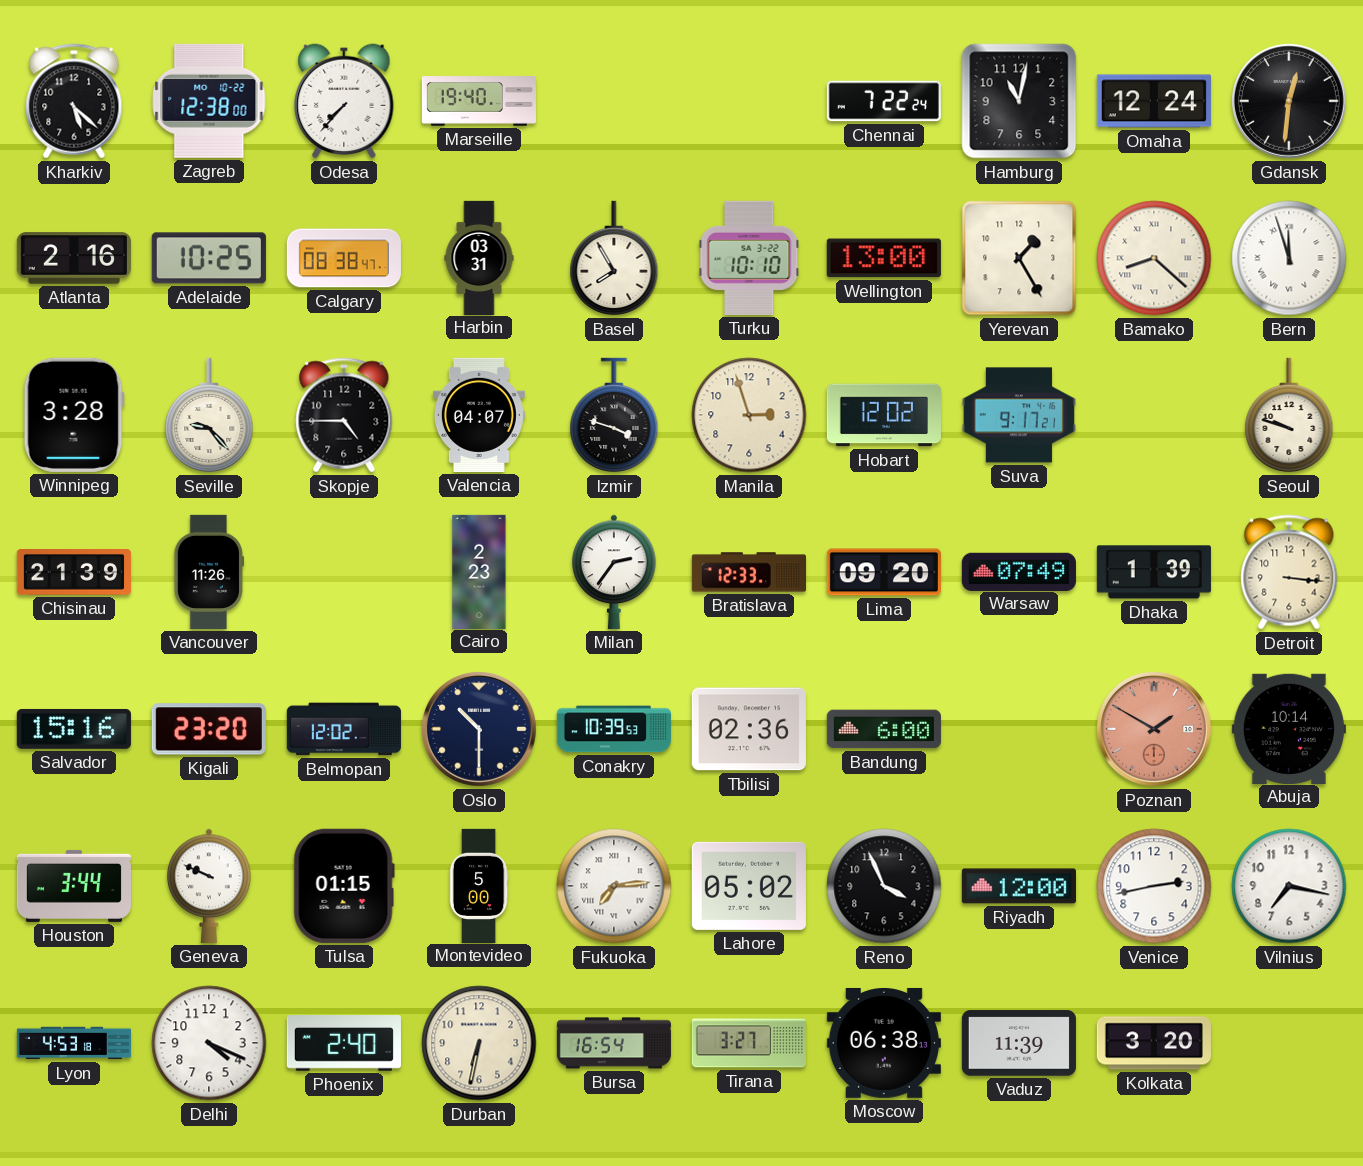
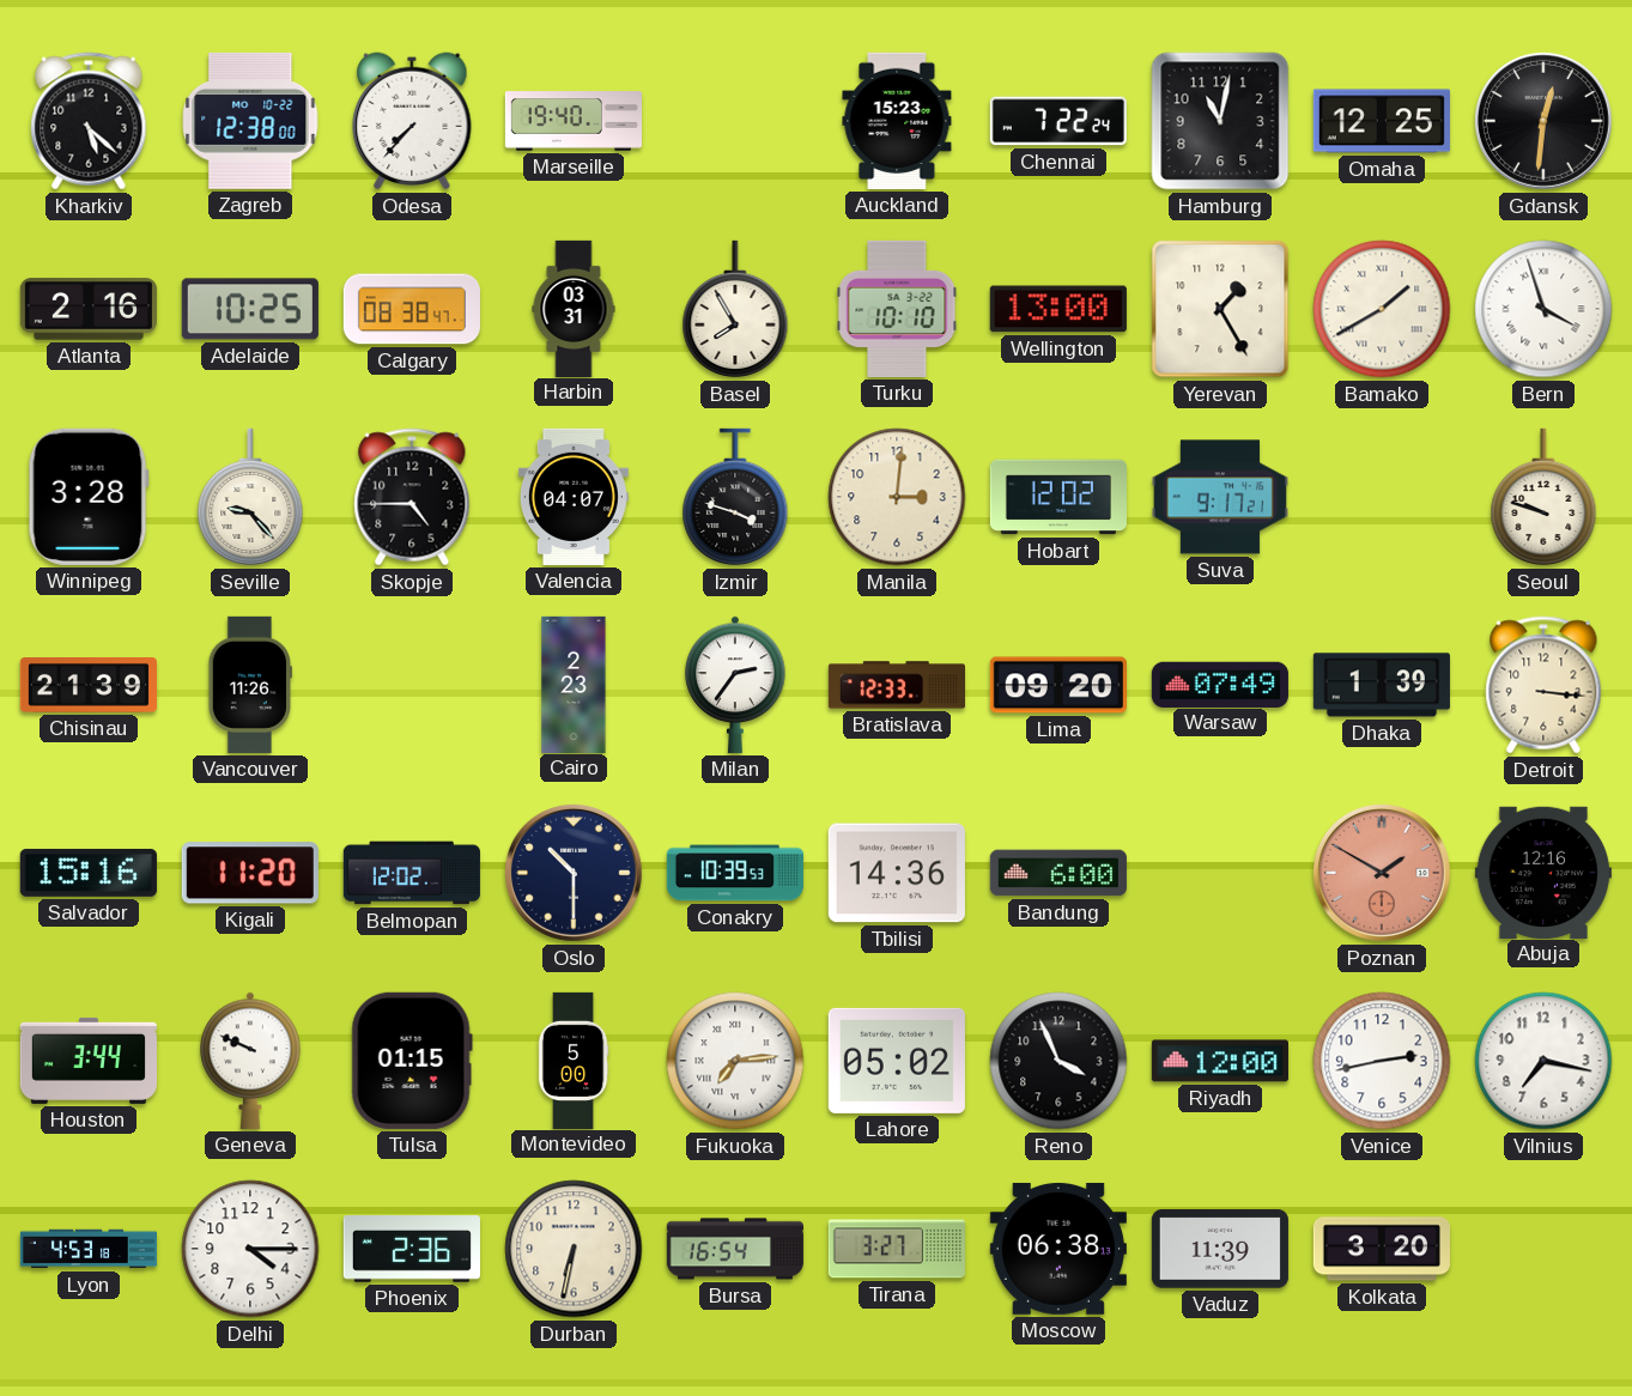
Auckland: none -> 15:23 (897, 121)
Omaha: 12:24 -> 12:25 (1382, 121)
Bamako: 8:22 -> 1:40 (1382, 309)
Bern: 11:57 -> 3:57 (1543, 309)
Manila: 2:57 -> 3:01 (897, 497)
Kigali: 23:20 -> 11:20 (250, 873)
Tbilisi: 02:36 -> 14:36 (897, 873)
Abuja: 10:14 -> 12:16 (1543, 872)
Delhi: 4:19 -> 4:15 (250, 1249)
Phoenix: 2:40 -> 2:36 (412, 1249)
